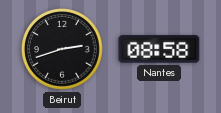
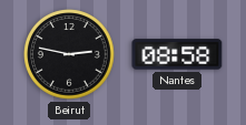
Beirut: 2:42 -> 2:47 (70, 55)
